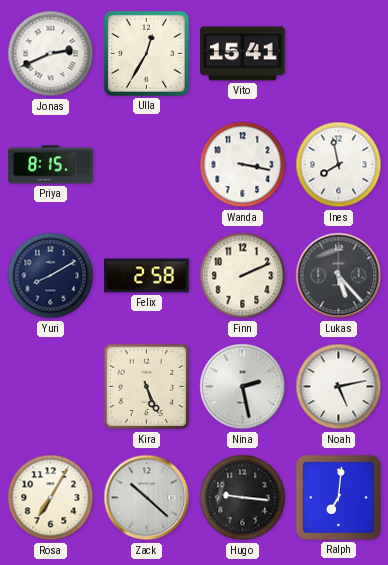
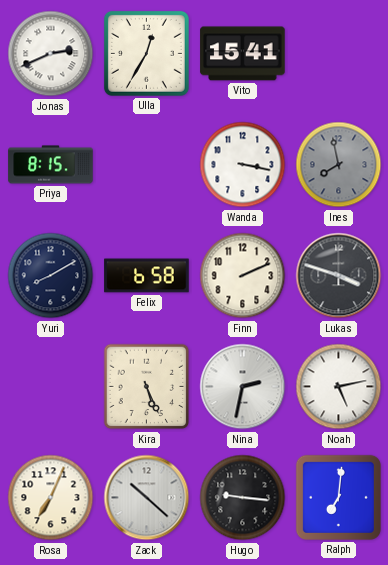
Ines dial: white -> grey (339, 165)
Felix: 2:58 -> 6:58 (147, 276)
Lukas: 5:23 -> 3:48 (339, 276)
Nina: 2:28 -> 2:32 (243, 387)
Rosa: 7:05 -> 7:04 (51, 498)
